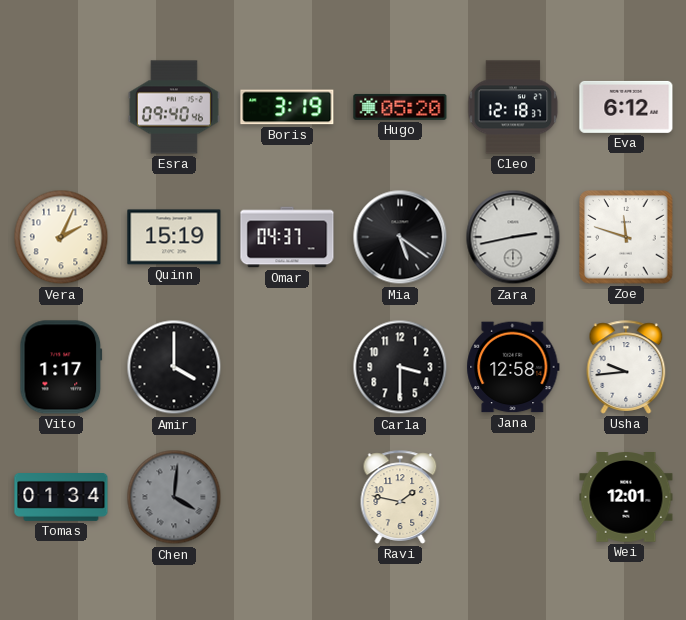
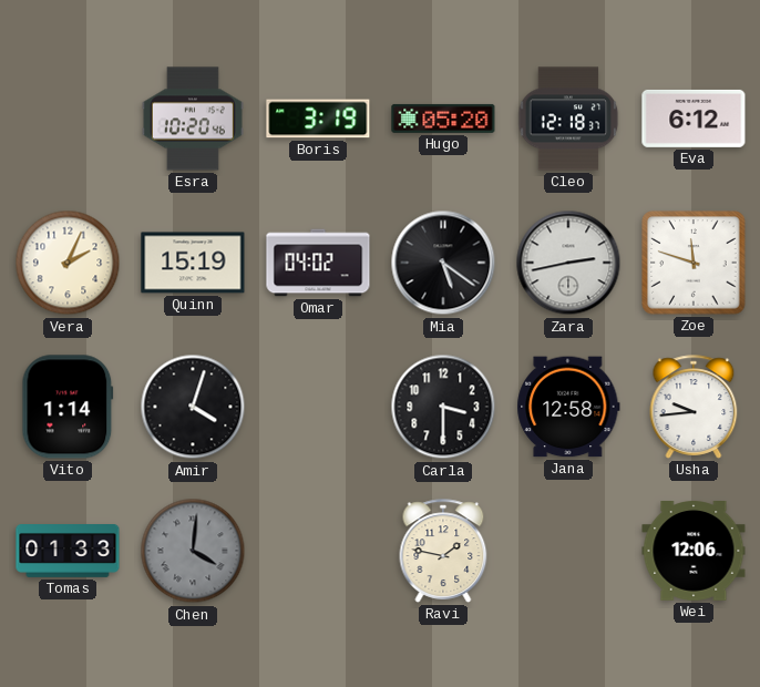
Esra: 09:40 -> 10:20 (193, 119)
Omar: 04:37 -> 04:02 (318, 263)
Vito: 1:17 -> 1:14 (68, 407)
Amir: 4:00 -> 4:03 (193, 407)
Tomas: 01:34 -> 01:33 (68, 552)
Wei: 12:01 -> 12:06 (694, 552)
